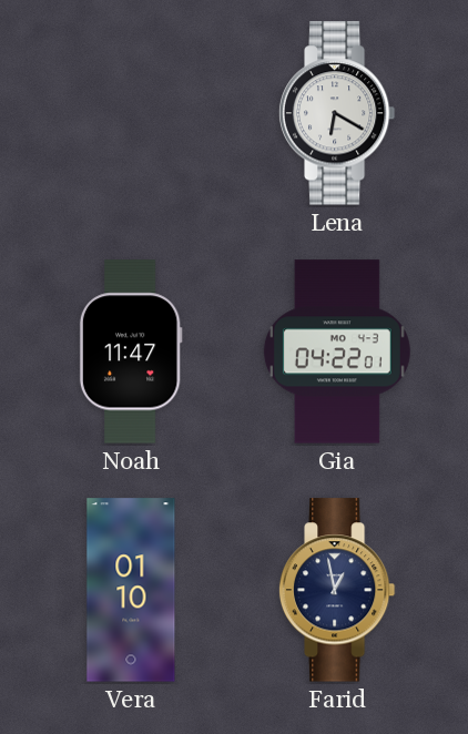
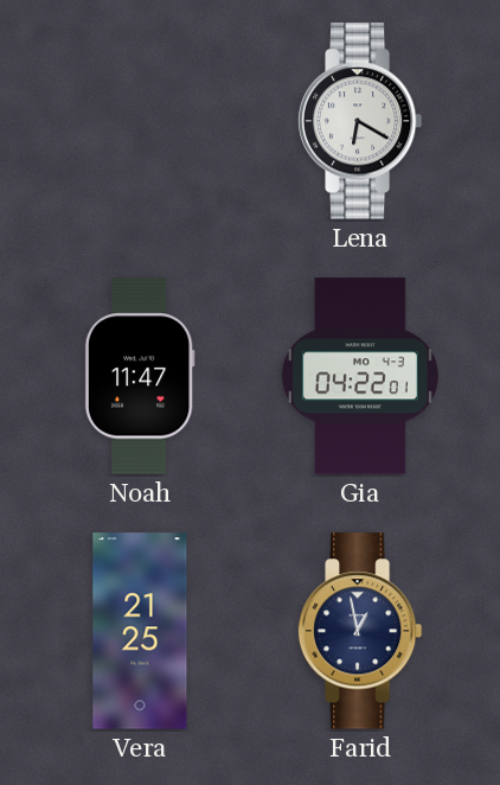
Vera: 01:10 -> 21:25 (140, 631)
